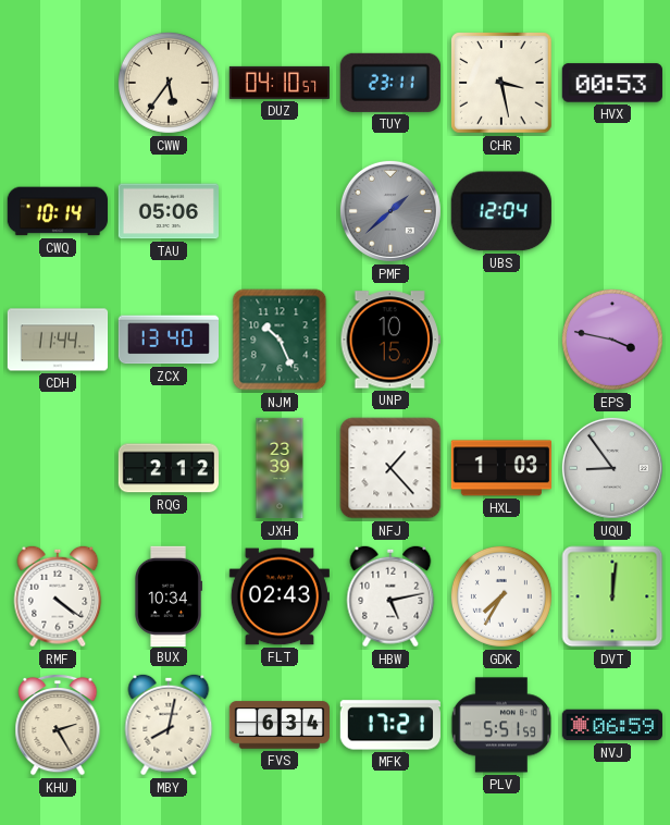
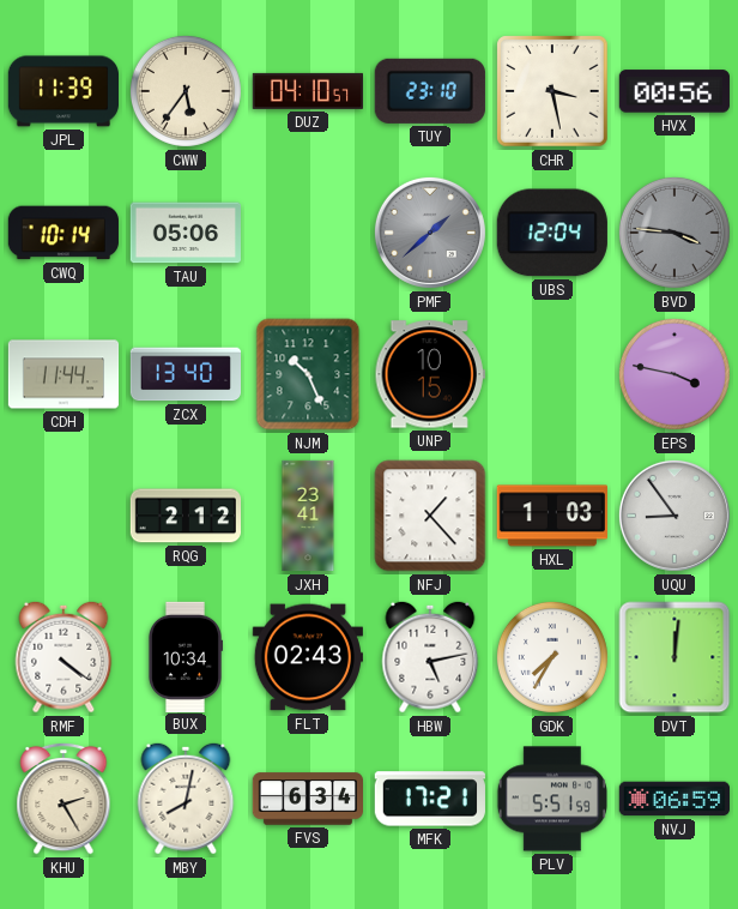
JPL: none -> 11:39 (62, 91)
TUY: 23:11 -> 23:10 (430, 91)
HVX: 00:53 -> 00:56 (675, 91)
BVD: none -> 3:46 (675, 233)
JXH: 23:39 -> 23:41 (308, 516)
